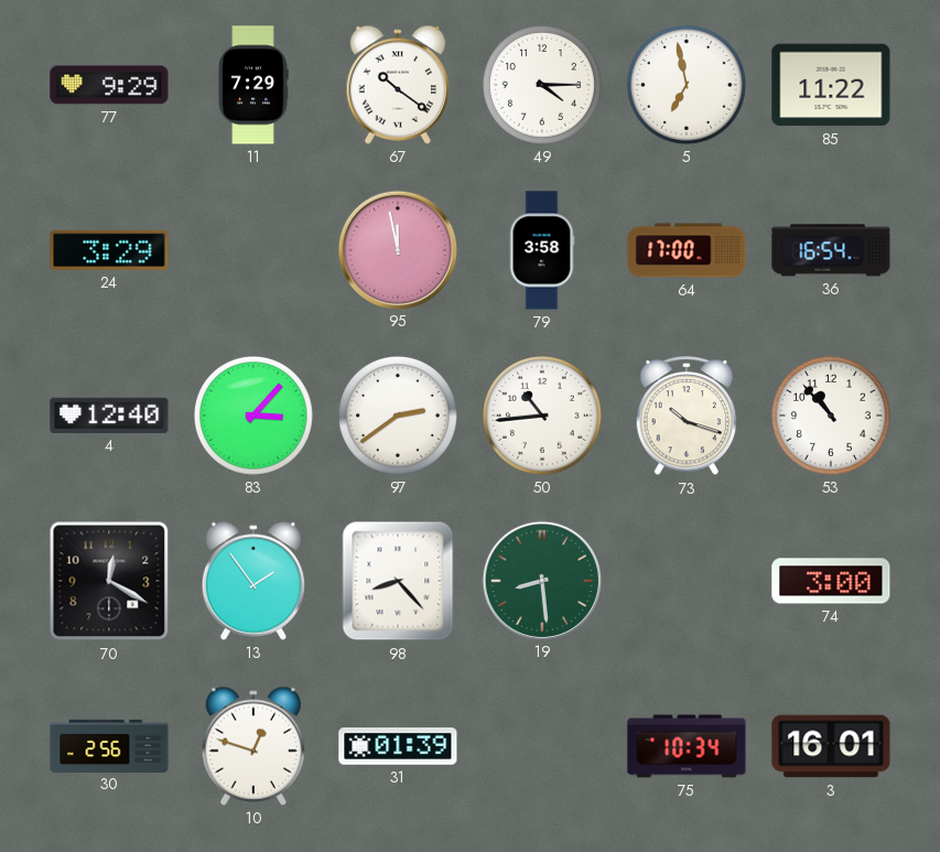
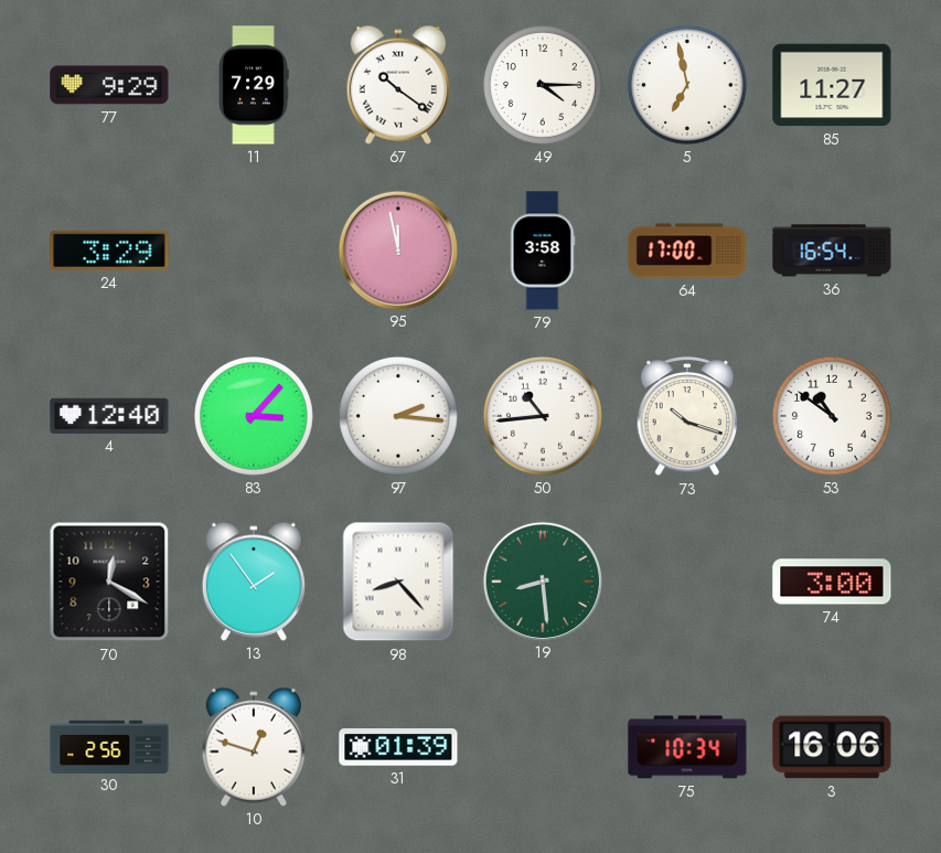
85: 11:22 -> 11:27 (832, 85)
97: 2:39 -> 2:16 (398, 416)
53: 10:53 -> 10:51 (832, 416)
3: 16:01 -> 16:06 (832, 747)
